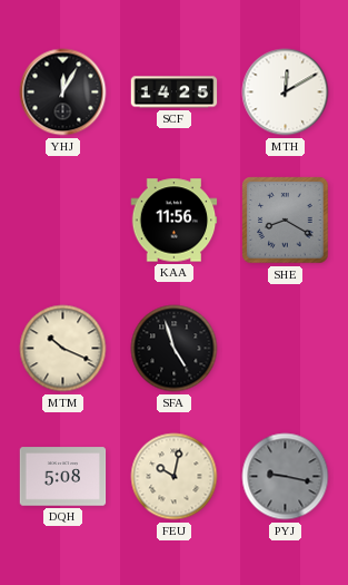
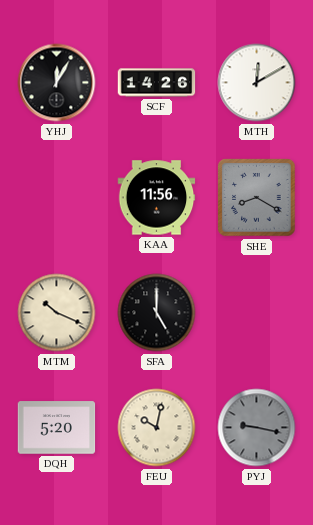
SCF: 14:25 -> 14:26 (157, 83)
SFA: 4:57 -> 5:00 (157, 313)
DQH: 5:08 -> 5:20 (57, 428)
